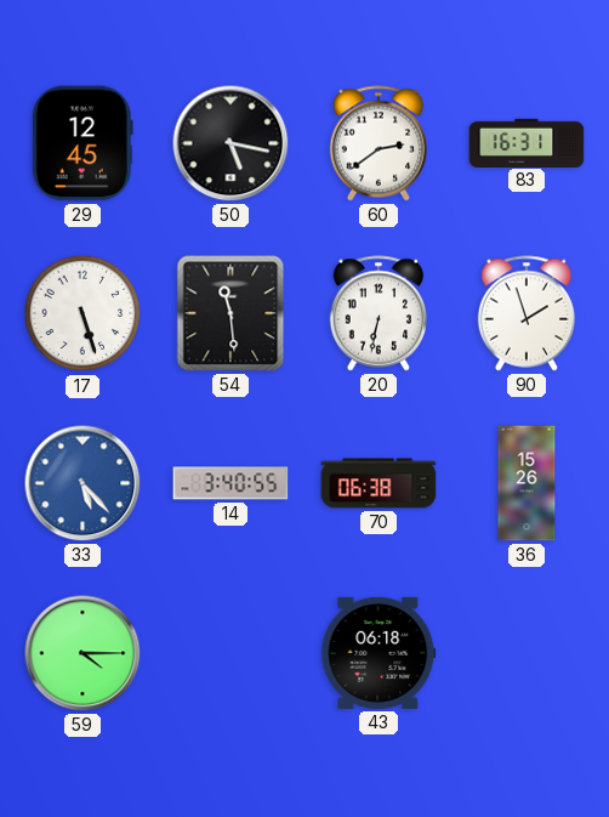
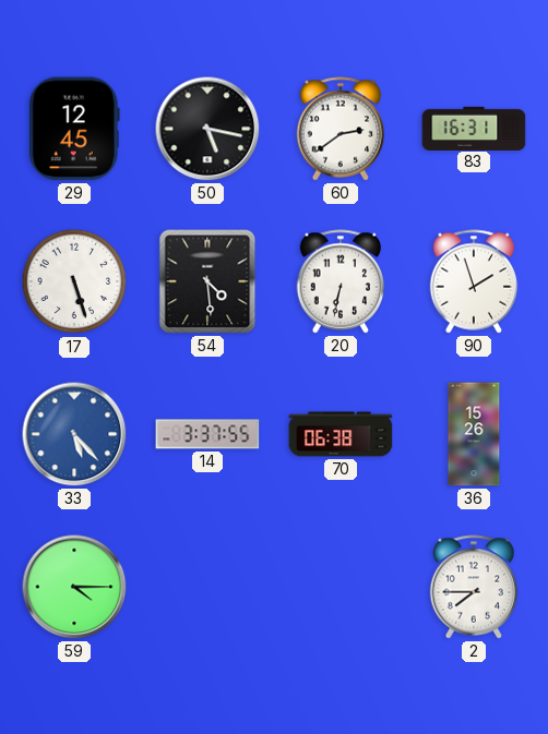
54: 11:29 -> 4:29 (207, 281)
14: 3:40 -> 3:37 (207, 434)
43: 06:18 -> none (379, 653)
2: none -> 7:45 (474, 587)
